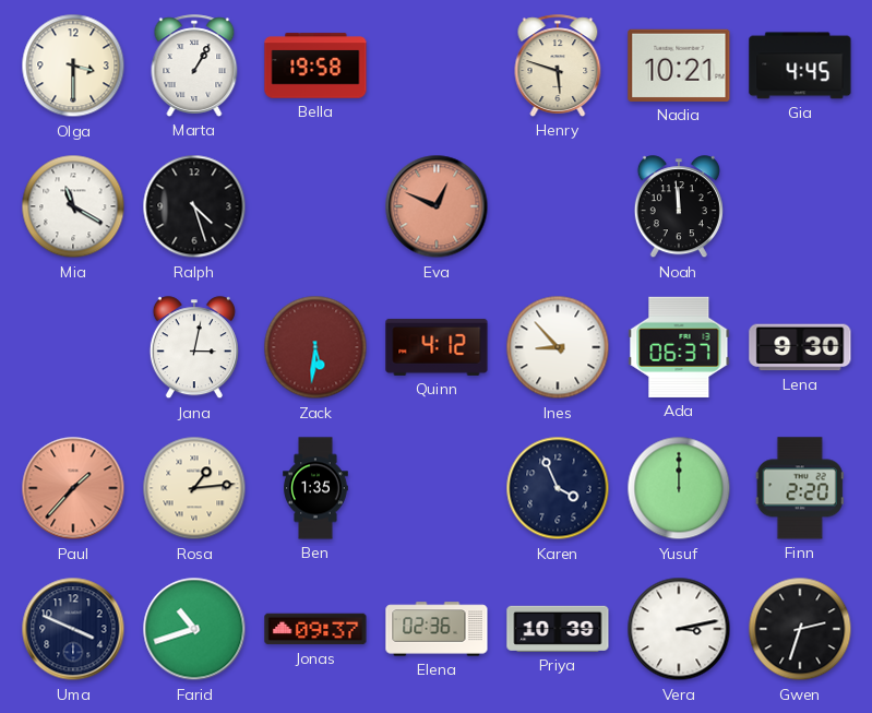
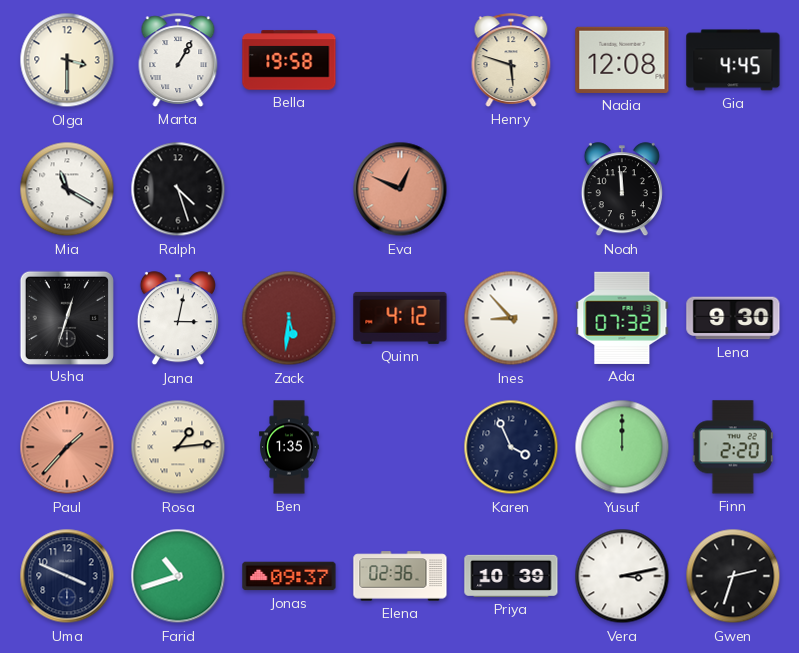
Nadia: 10:21 -> 12:08 (622, 60)
Usha: none -> 12:33 (66, 317)
Ada: 06:37 -> 07:32 (622, 318)
